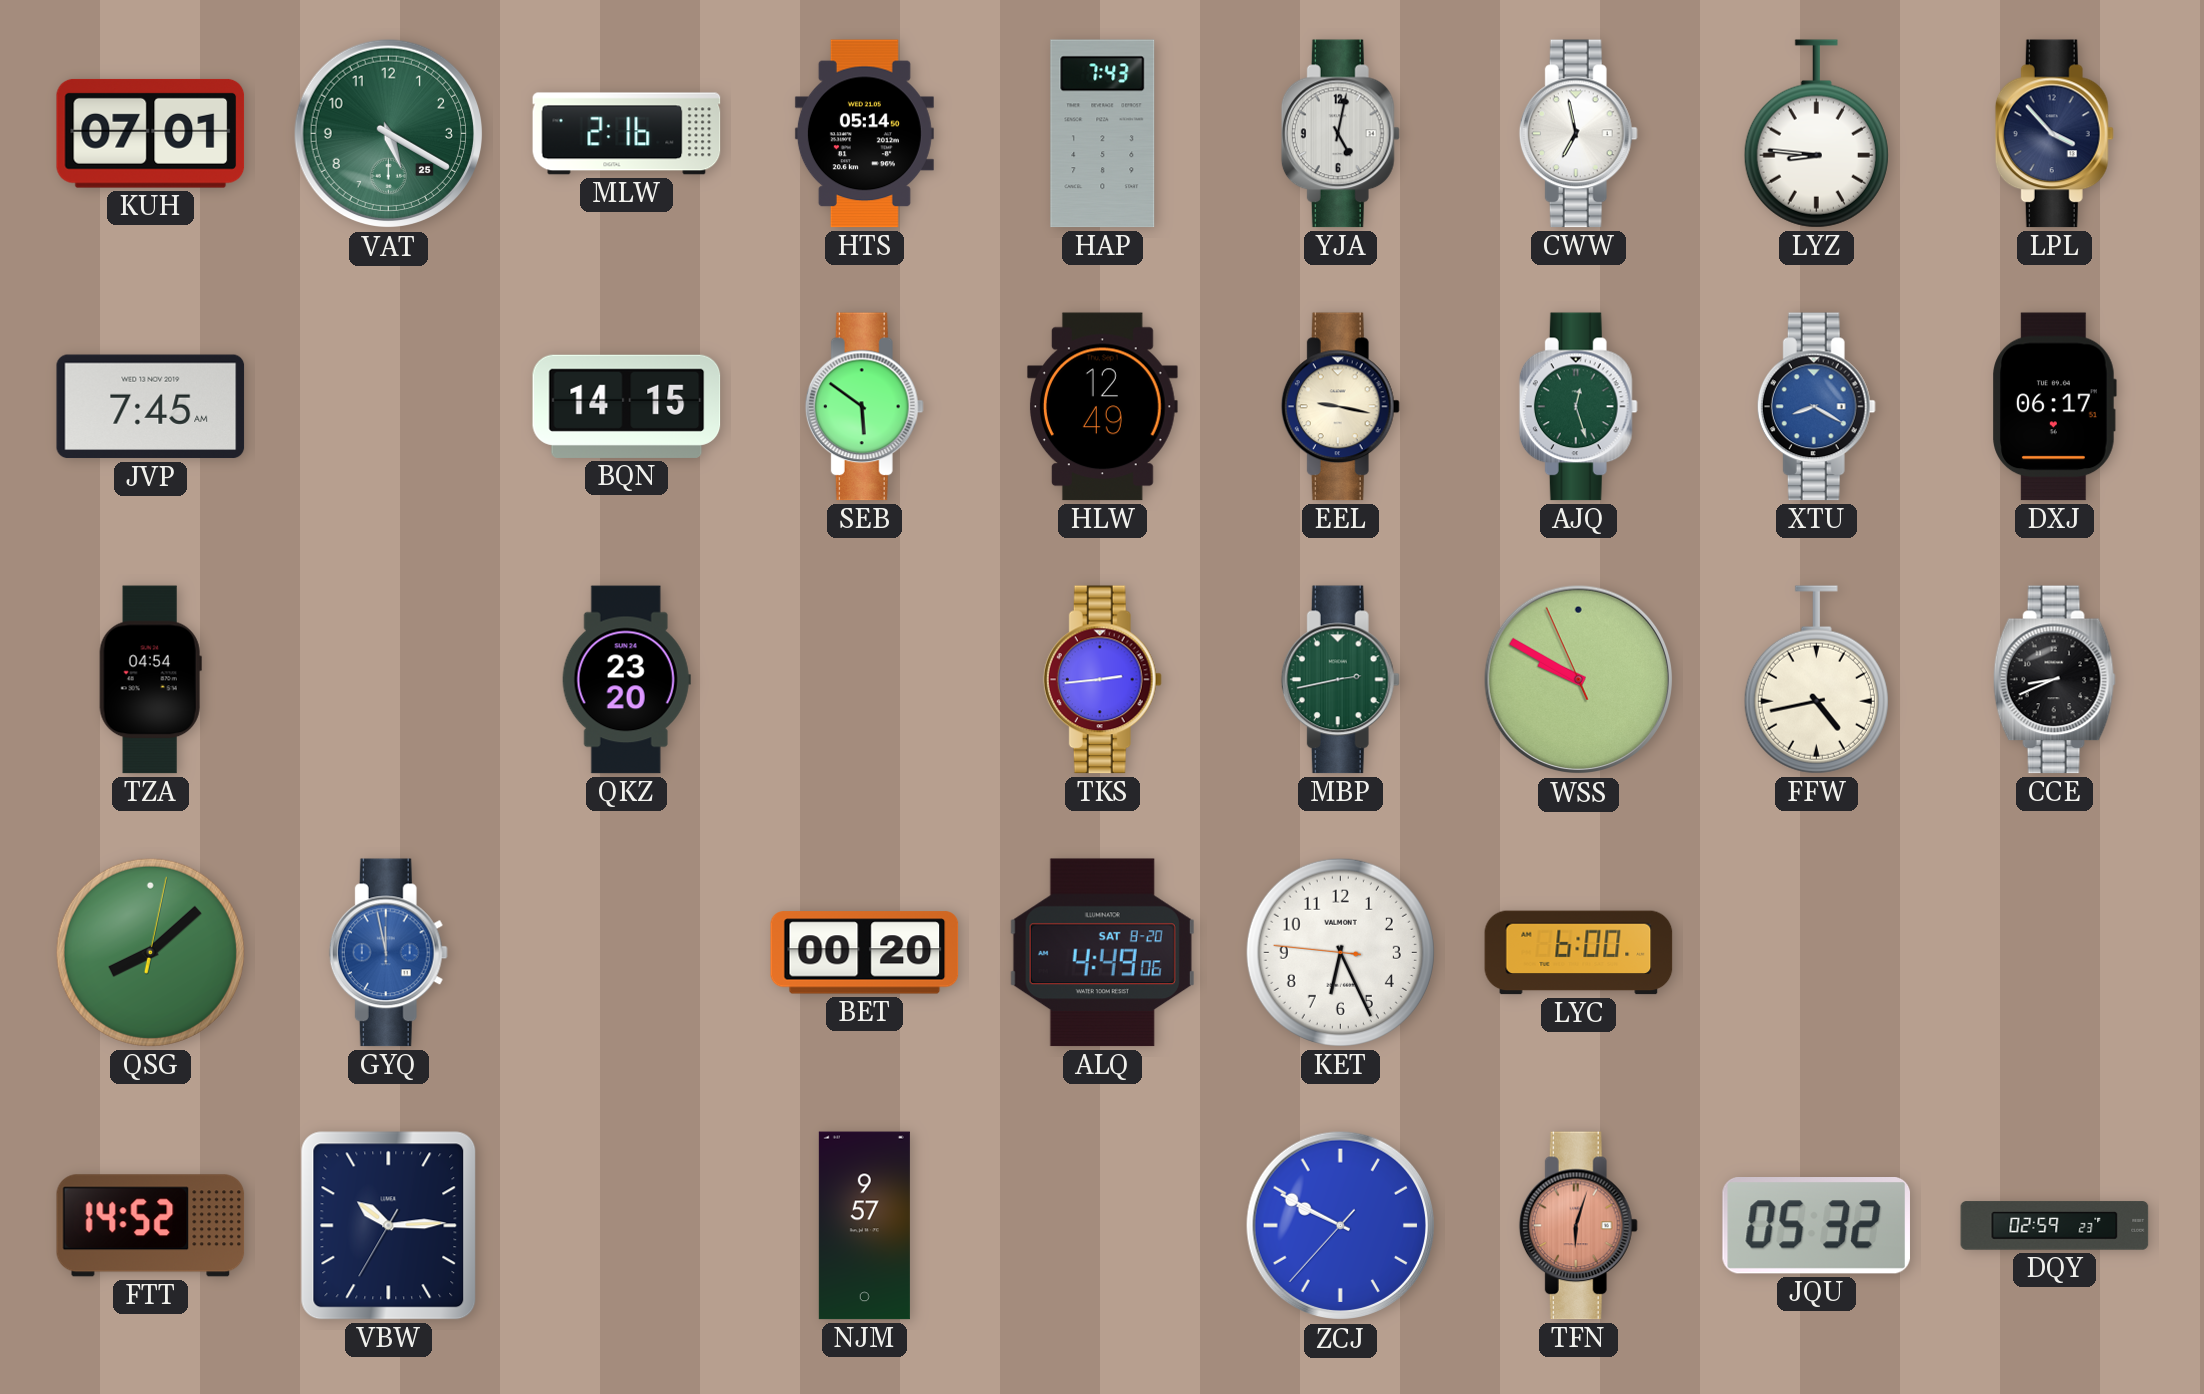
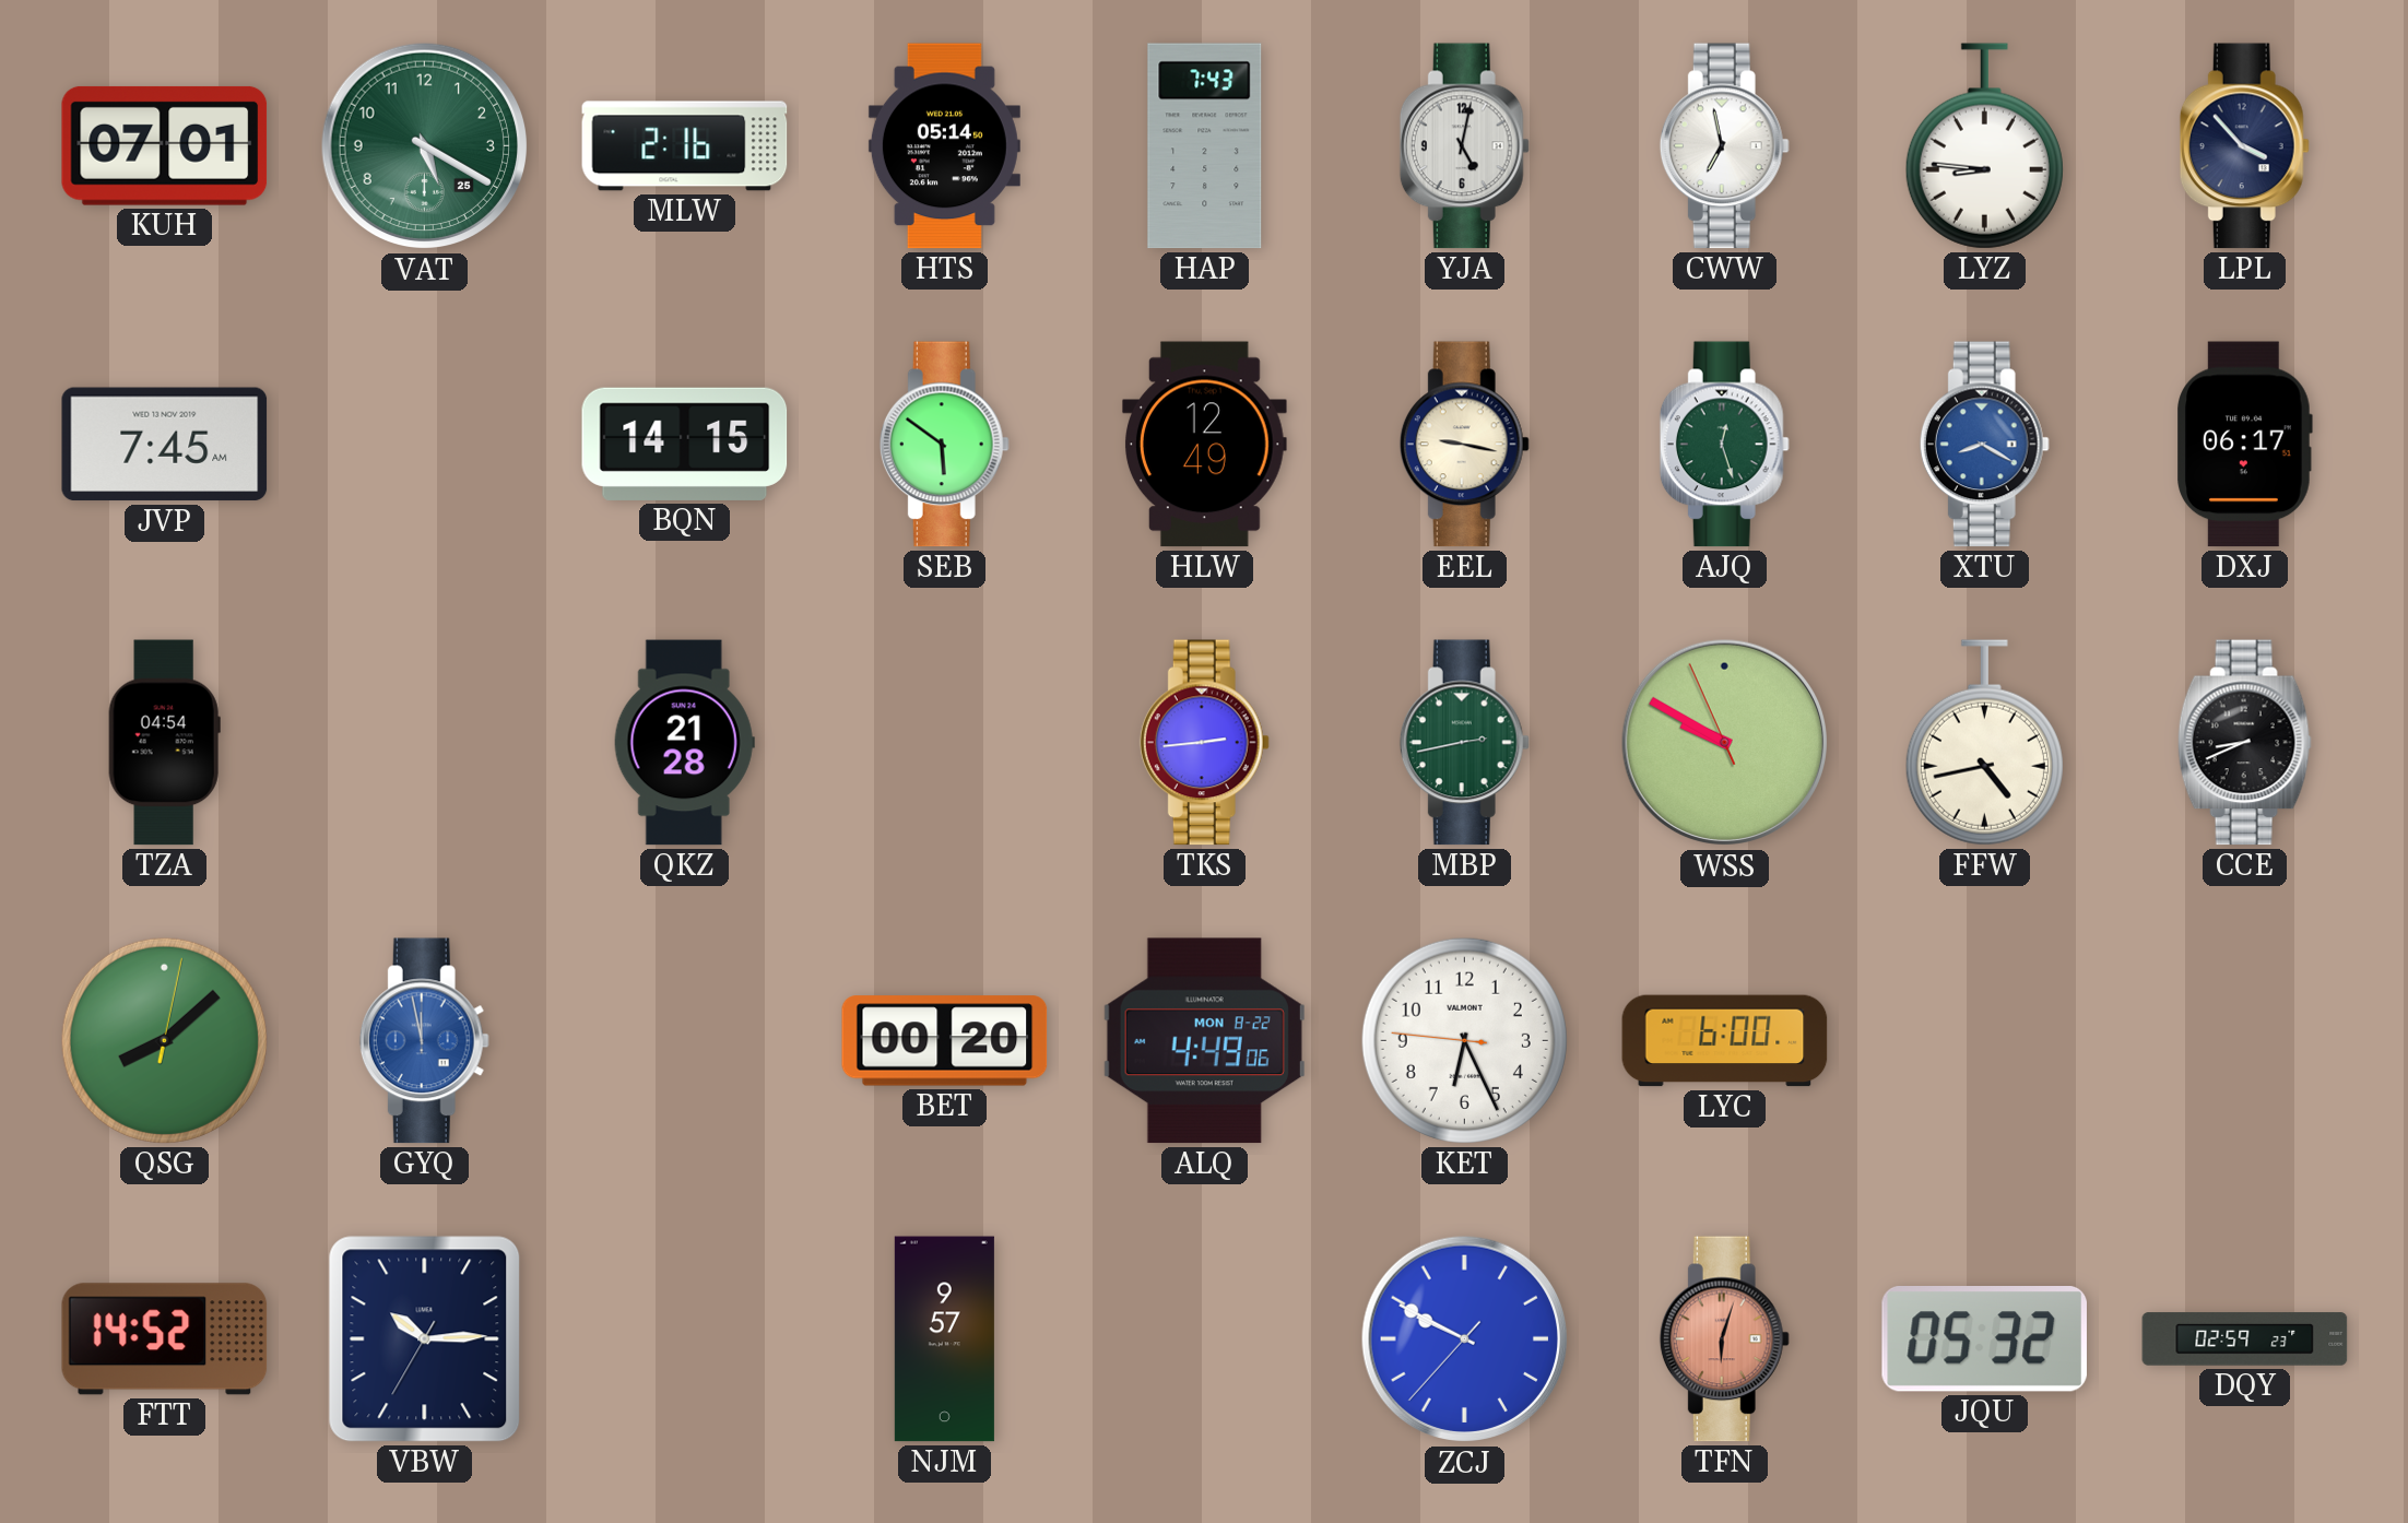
QKZ: 23:20 -> 21:28 (684, 743)
ALQ date: SAT 8-20 -> MON 8-22 (1204, 1041)
